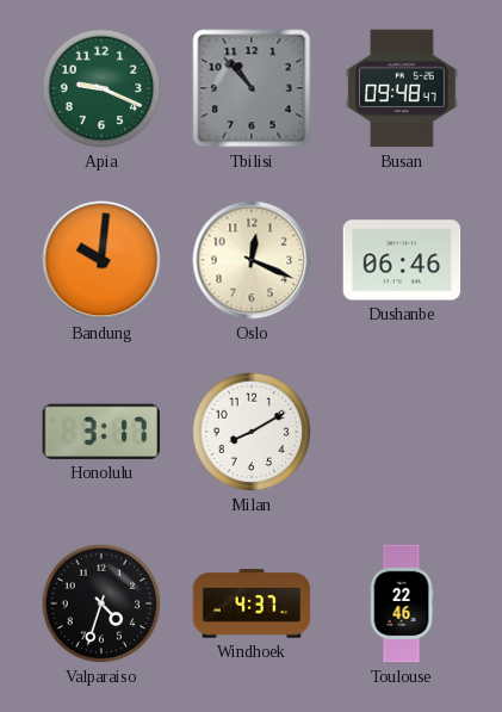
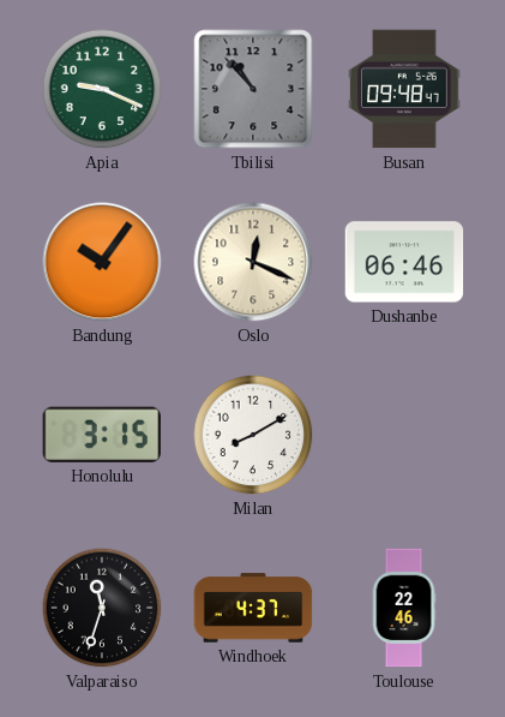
Bandung: 10:01 -> 10:06 (102, 262)
Honolulu: 3:17 -> 3:15 (101, 435)
Valparaiso: 4:33 -> 11:33 (102, 608)
